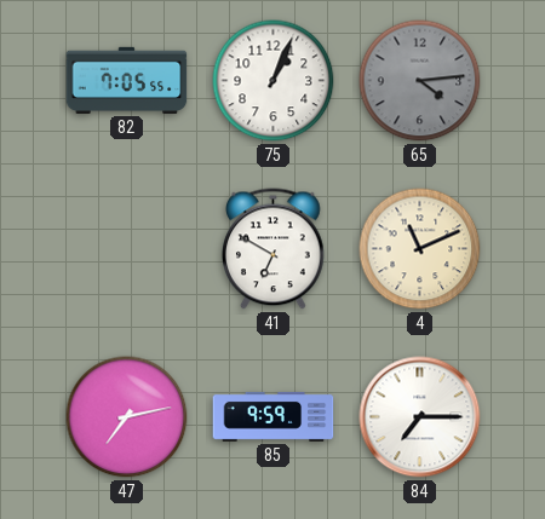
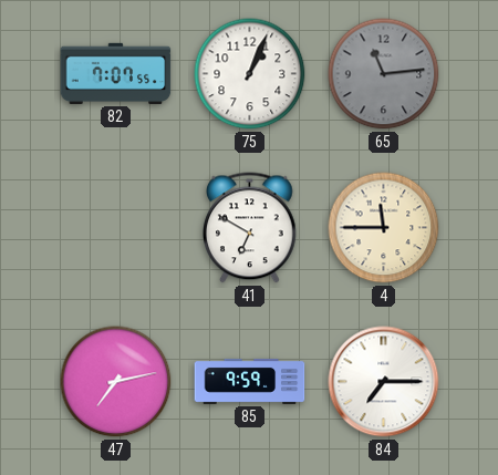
82: 7:05 -> 7:07 (116, 73)
65: 4:14 -> 11:14 (384, 74)
4: 11:11 -> 11:45 (384, 228)
